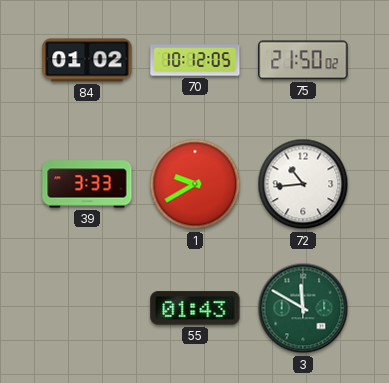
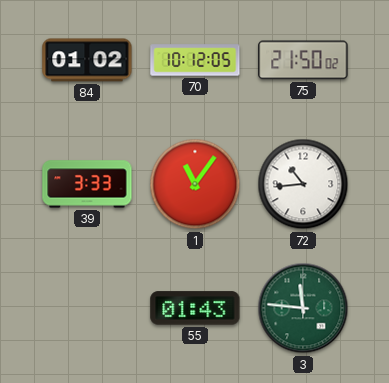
1: 9:40 -> 11:06 (195, 184)
3: 11:50 -> 11:46 (303, 308)
